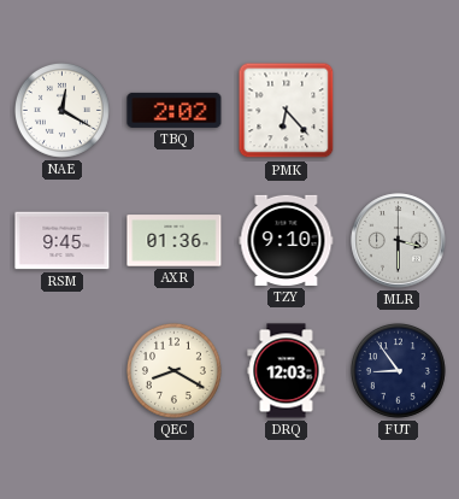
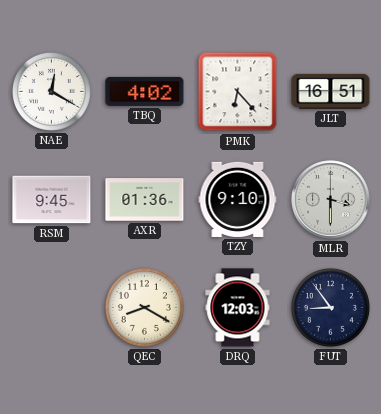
TBQ: 2:02 -> 4:02 (145, 91)
JLT: none -> 16:51 (331, 91)
